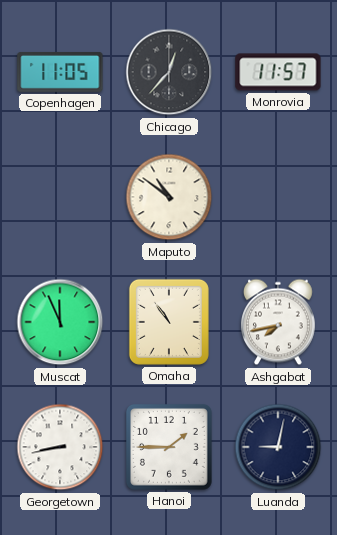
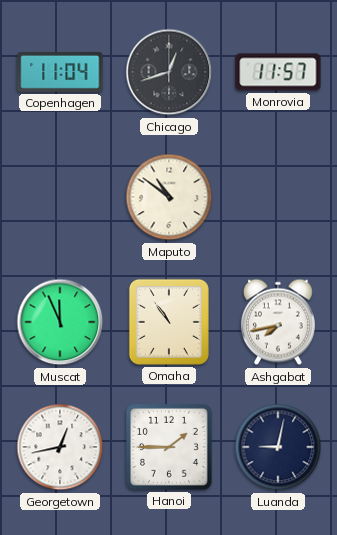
Copenhagen: 11:05 -> 11:04 (60, 72)
Chicago: 12:37 -> 12:42 (169, 72)
Georgetown: 8:43 -> 12:43 (60, 447)
